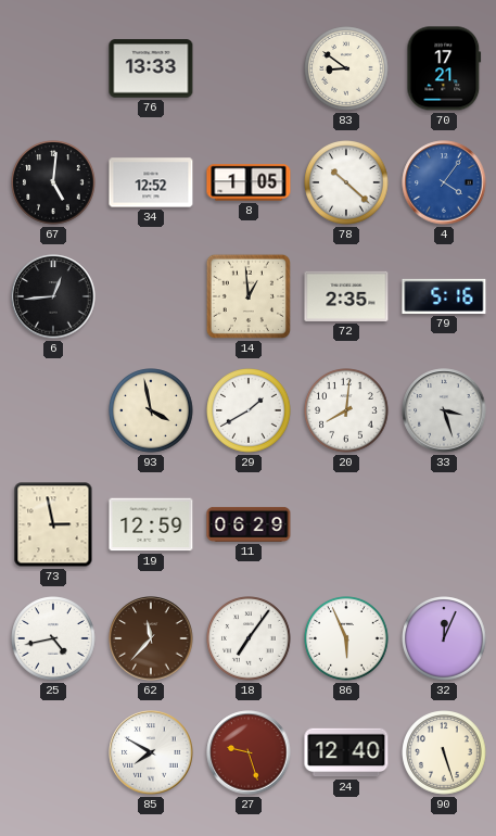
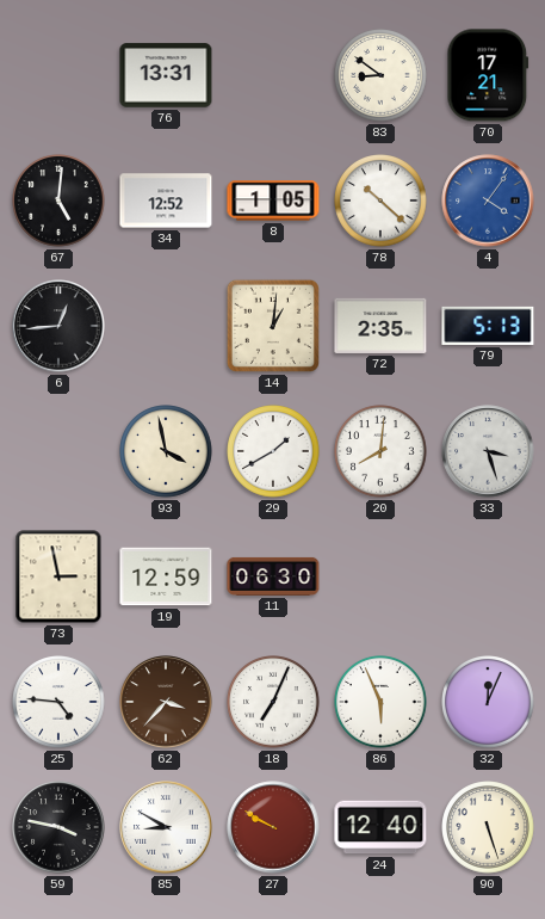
76: 13:33 -> 13:31 (166, 75)
14: 12:59 -> 1:01 (273, 326)
79: 5:16 -> 5:13 (488, 326)
11: 06:29 -> 06:30 (273, 576)
25: 4:43 -> 4:46 (58, 702)
62: 11:37 -> 3:37 (166, 702)
18: 7:06 -> 7:04 (273, 702)
59: none -> 3:47 (58, 827)
85: 7:50 -> 8:50 (166, 827)
27: 9:27 -> 9:50 (273, 827)
